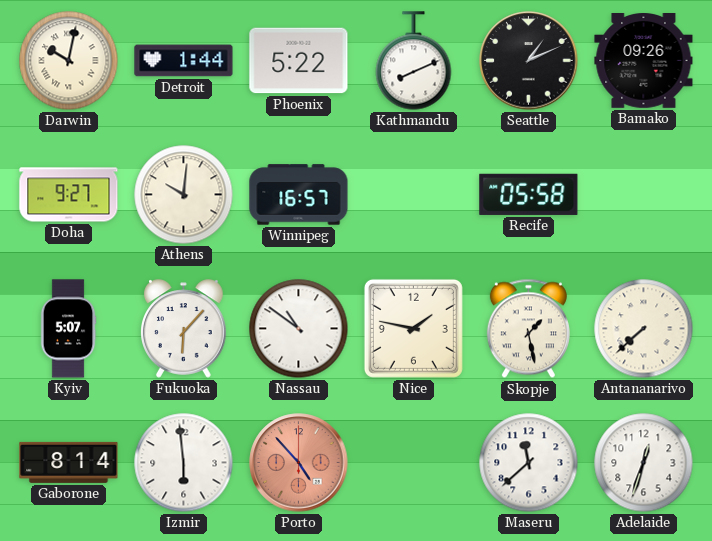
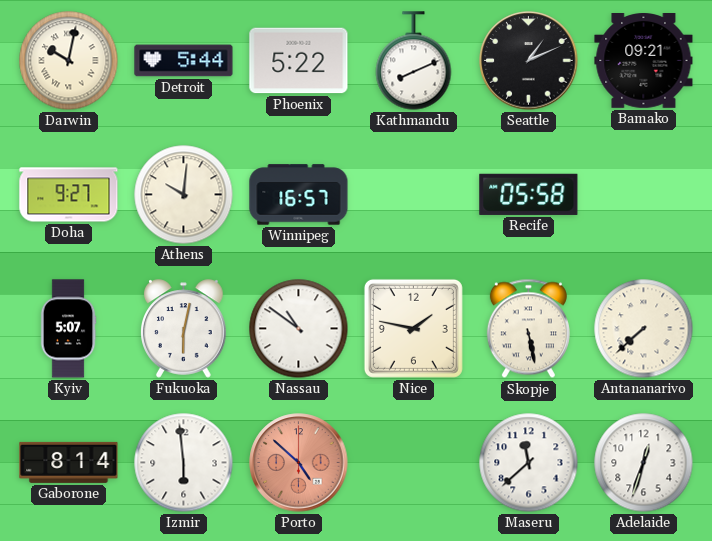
Detroit: 1:44 -> 5:44 (184, 61)
Bamako: 09:26 -> 09:21 (644, 61)
Fukuoka: 6:07 -> 6:02 (184, 329)
Skopje: 1:28 -> 5:28 (528, 329)
Porto: 4:53 -> 4:52 (299, 463)
